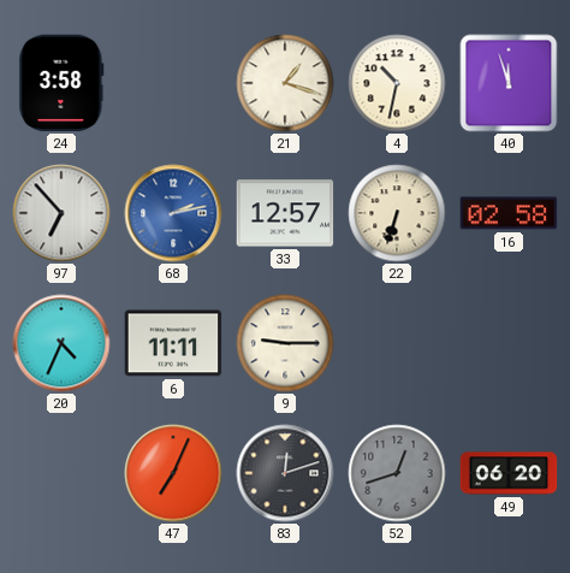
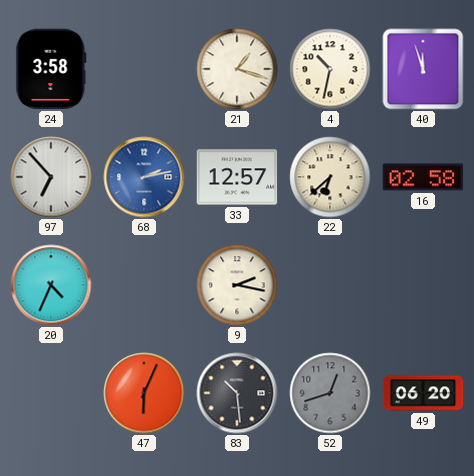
22: 6:33 -> 6:38 (330, 177)
6: 11:11 -> none (173, 343)
9: 9:15 -> 2:17 (237, 285)
47: 7:04 -> 6:04 (144, 393)
83: 12:12 -> 10:29 (237, 393)
